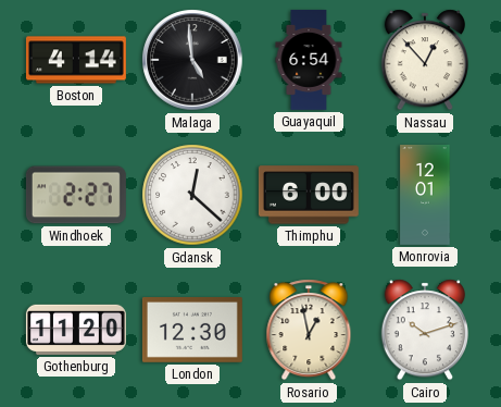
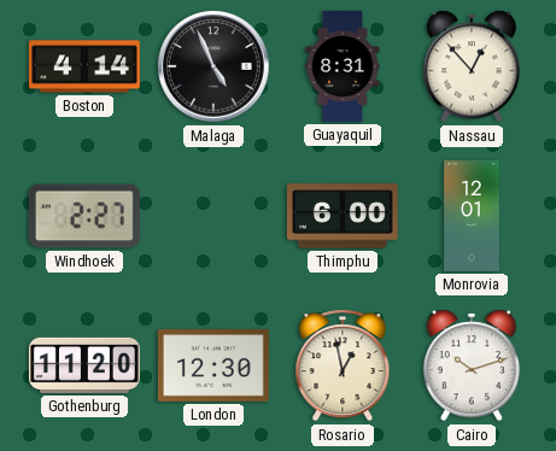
Malaga: 4:59 -> 4:56 (213, 66)
Guayaquil: 6:54 -> 8:31 (343, 66)
Gdansk: 12:22 -> none (192, 195)
